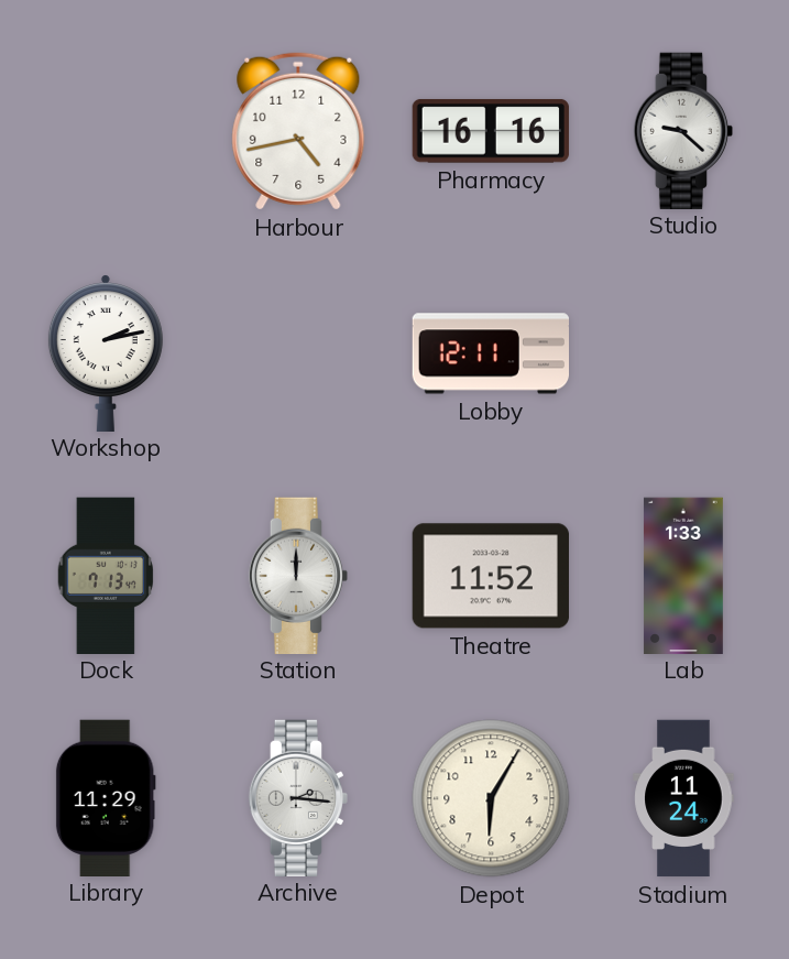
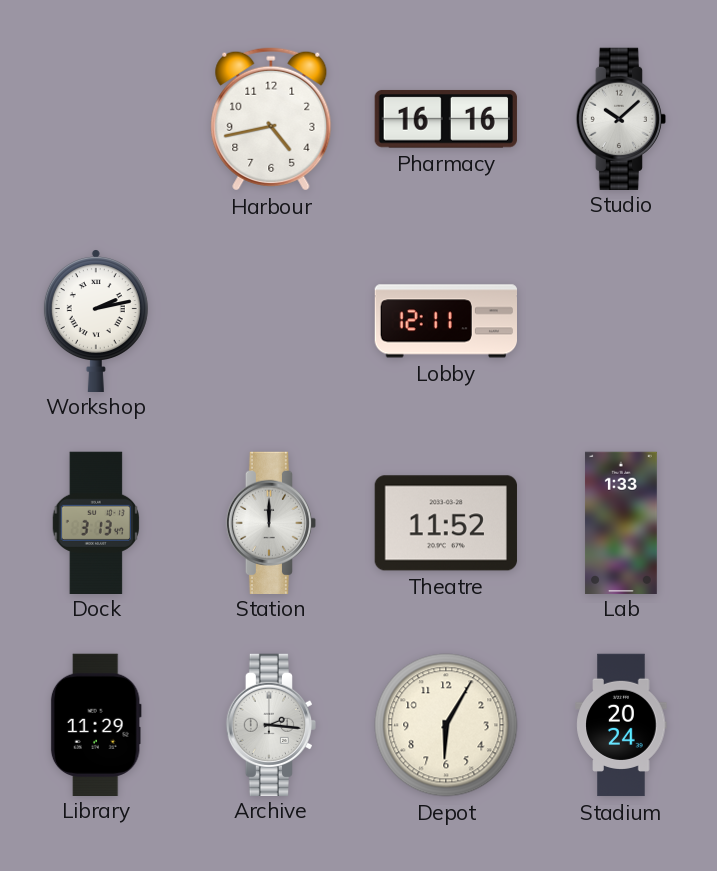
Studio: 9:22 -> 10:08 (620, 118)
Dock: 7:13 -> 3:13 (96, 522)
Stadium: 11:24 -> 20:24 (621, 725)
